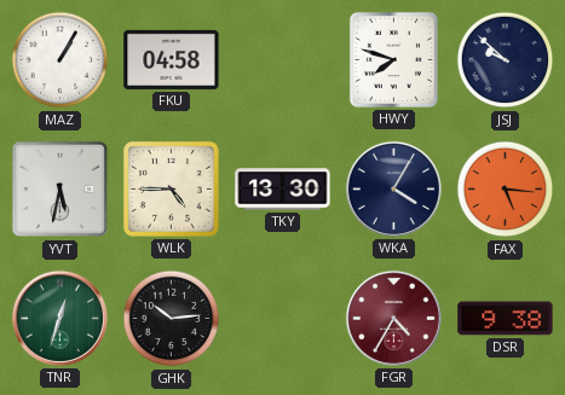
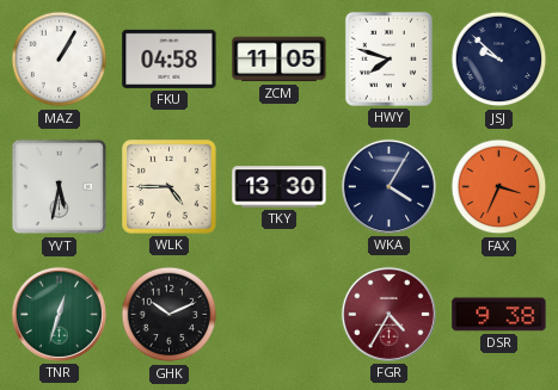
ZCM: none -> 11:05 (280, 60)
FAX: 5:16 -> 3:34 (499, 187)
GHK: 10:14 -> 10:11 (170, 315)
